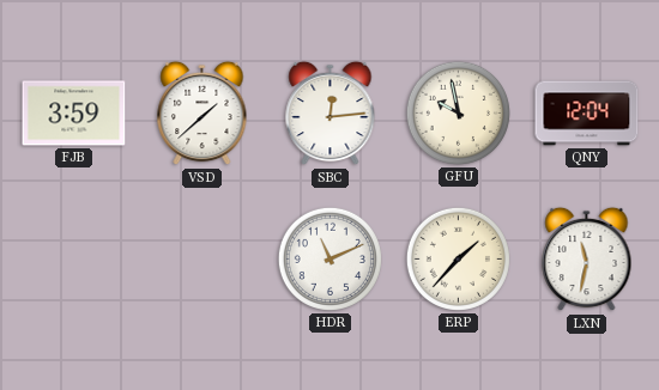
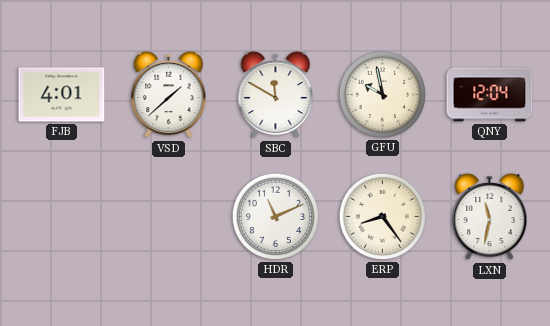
FJB: 3:59 -> 4:01 (62, 95)
SBC: 12:14 -> 11:50 (276, 95)
ERP: 1:37 -> 8:24 (382, 216)
